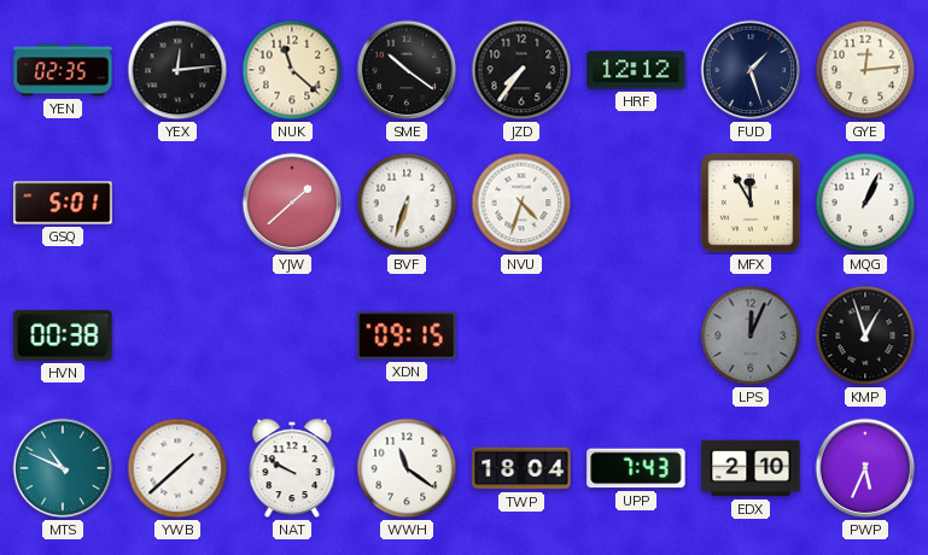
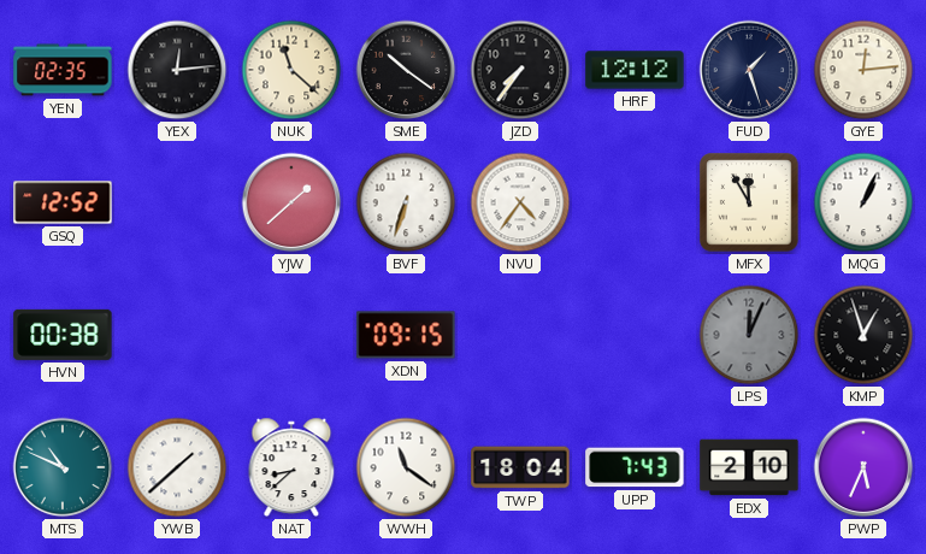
GSQ: 5:01 -> 12:52 (63, 202)
NVU: 4:33 -> 4:36 (520, 202)
NAT: 9:50 -> 8:38 (291, 467)
